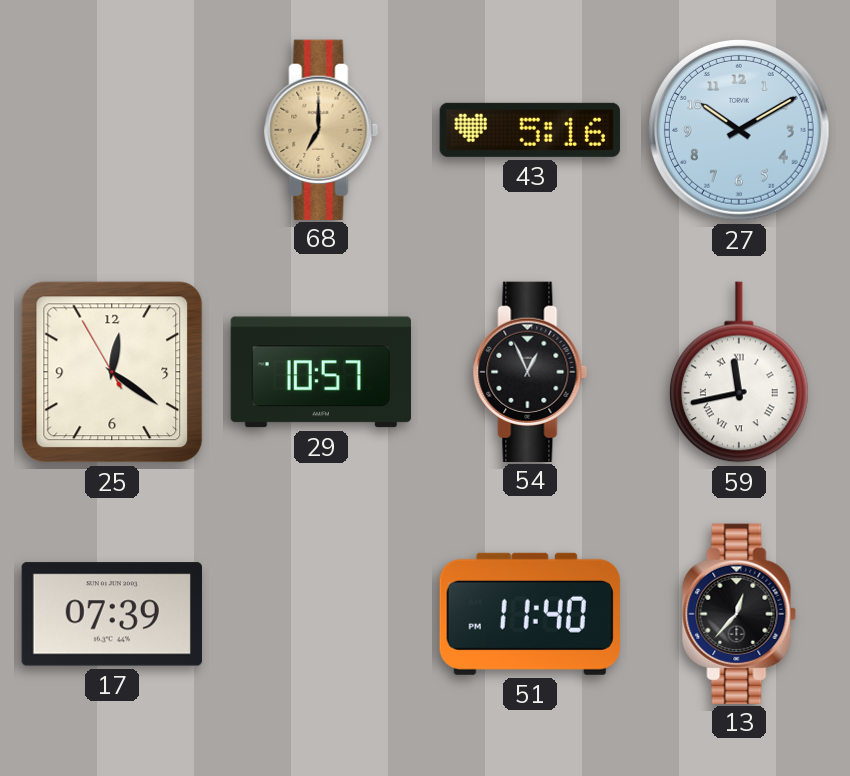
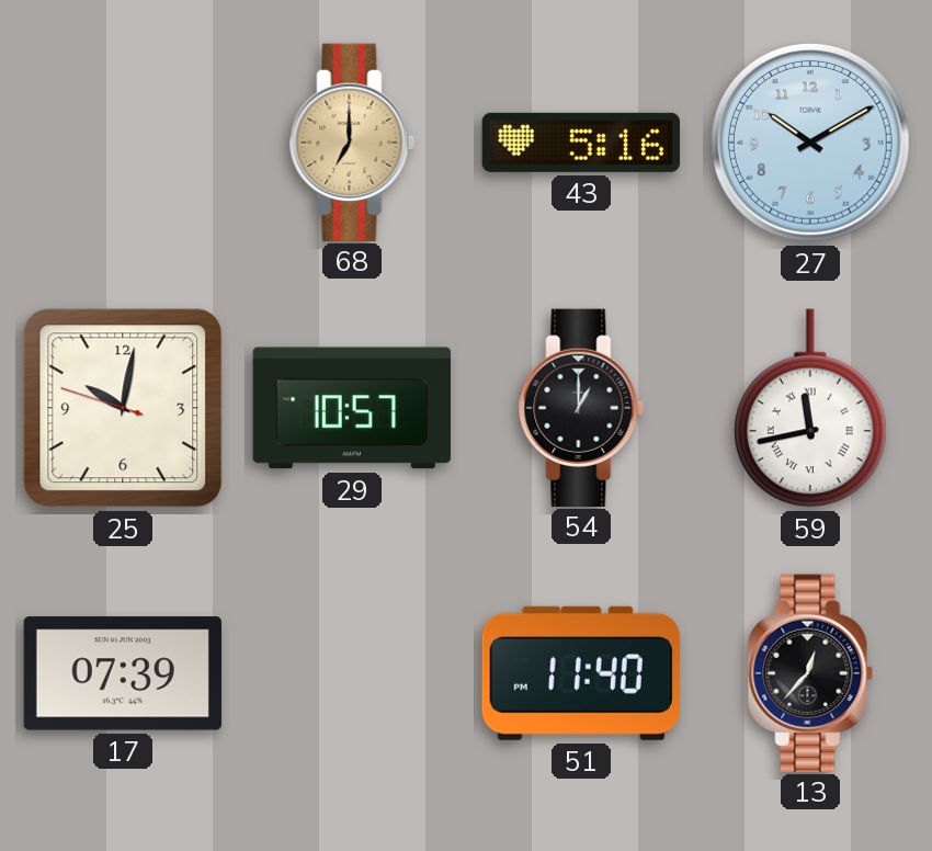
25: 12:20 -> 10:01 (123, 408)
54: 12:56 -> 1:00 (581, 407)
